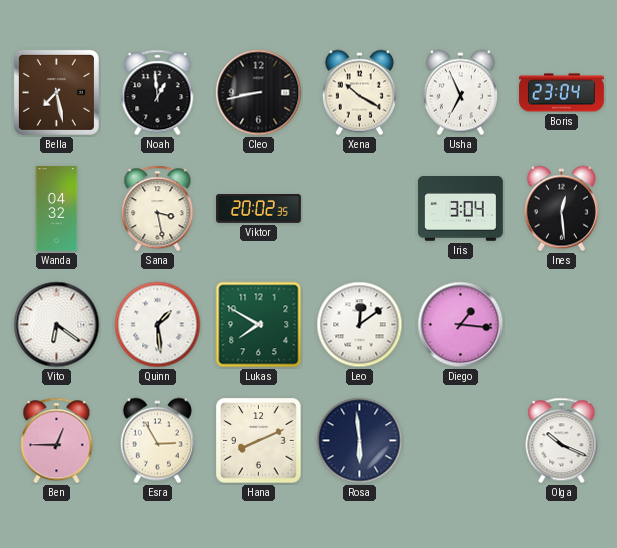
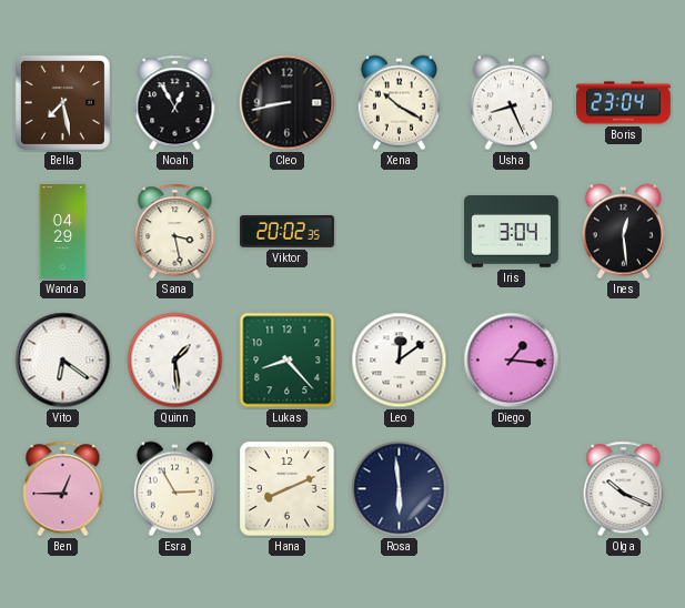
Noah: 12:59 -> 12:55 (175, 103)
Usha: 6:56 -> 8:26 (511, 103)
Wanda: 04:32 -> 04:29 (63, 232)
Lukas: 7:50 -> 8:23 (288, 361)
